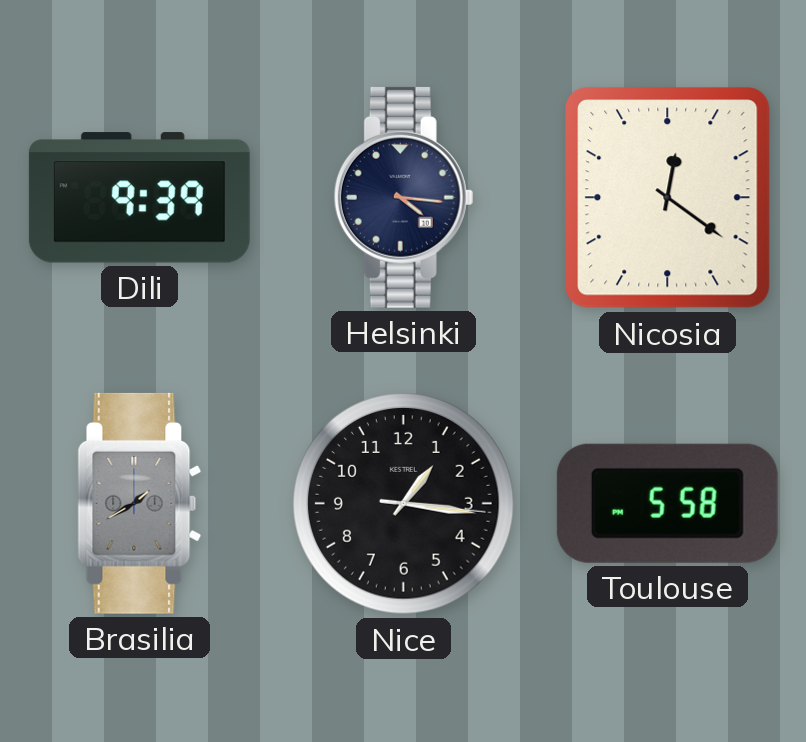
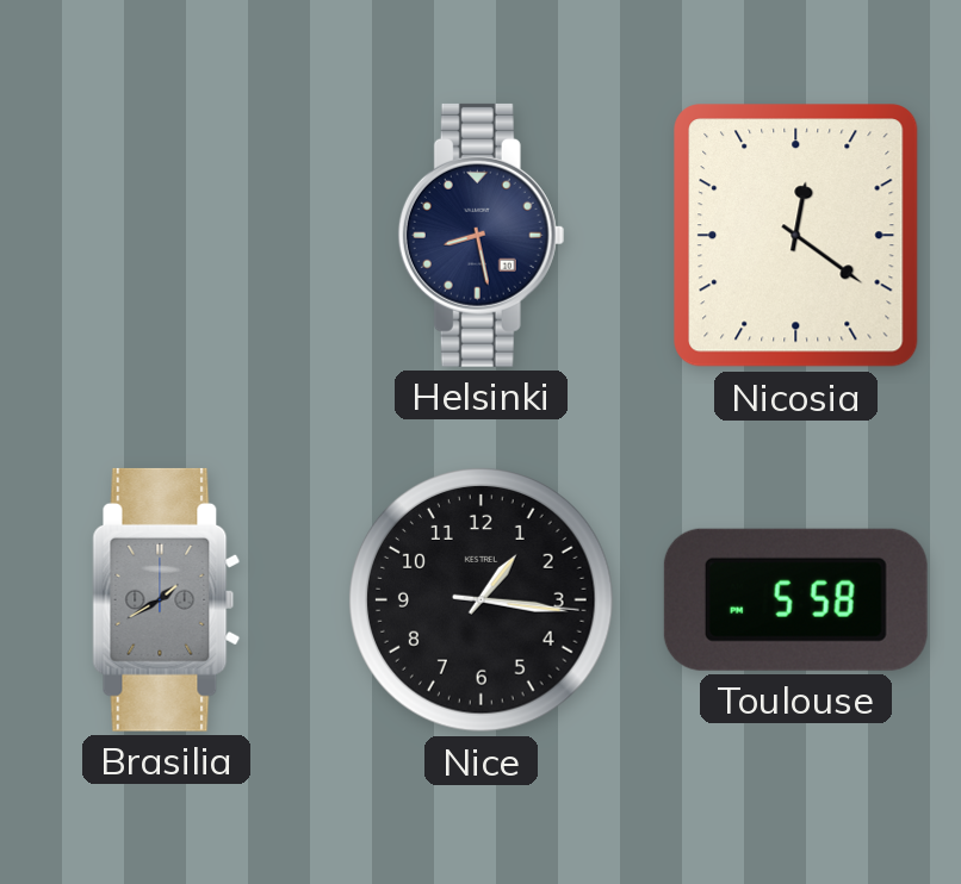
Dili: 9:39 -> none (139, 198)
Helsinki: 4:16 -> 8:28 (482, 235)
